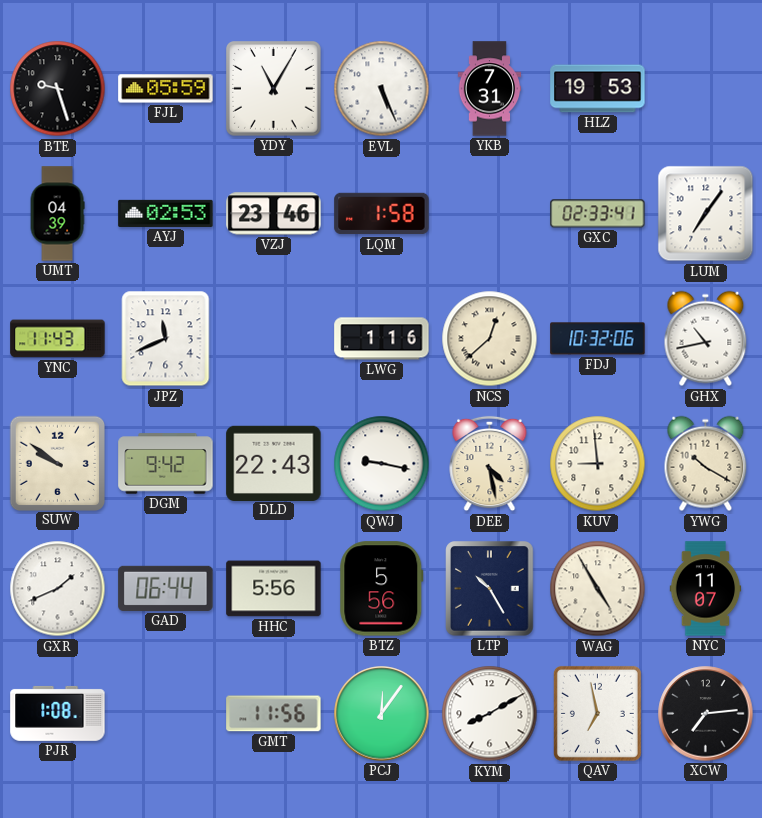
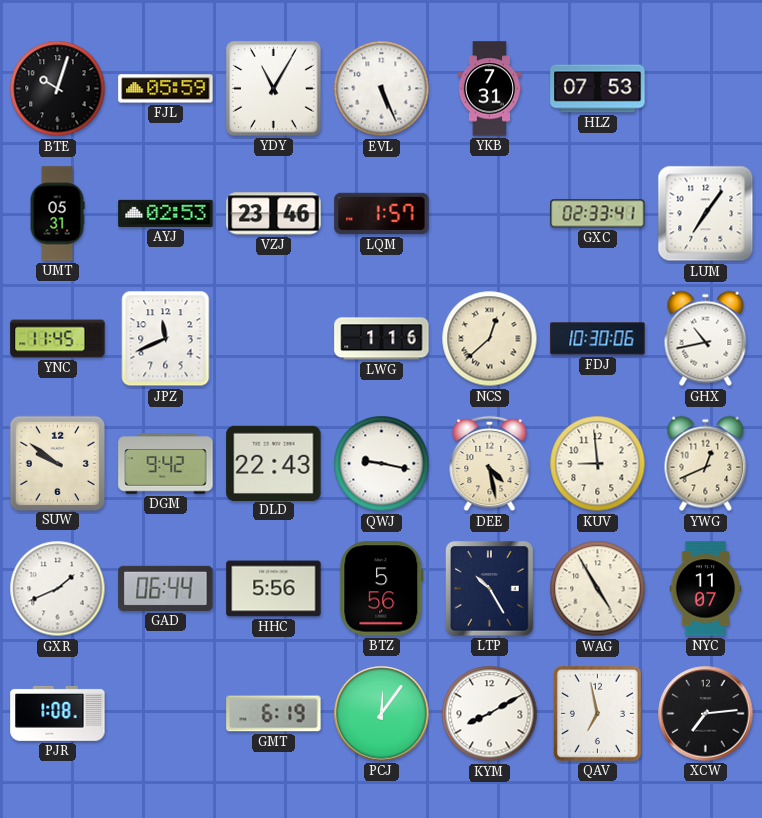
BTE: 9:27 -> 10:03 (58, 89)
HLZ: 19:53 -> 07:53 (598, 89)
UMT: 04:39 -> 05:31 (57, 214)
LQM: 1:58 -> 1:57 (382, 214)
YNC: 11:43 -> 11:45 (58, 339)
FDJ: 10:32 -> 10:30 (598, 339)
YWG: 10:20 -> 12:41 (706, 464)
GMT: 11:56 -> 6:19 (274, 714)
